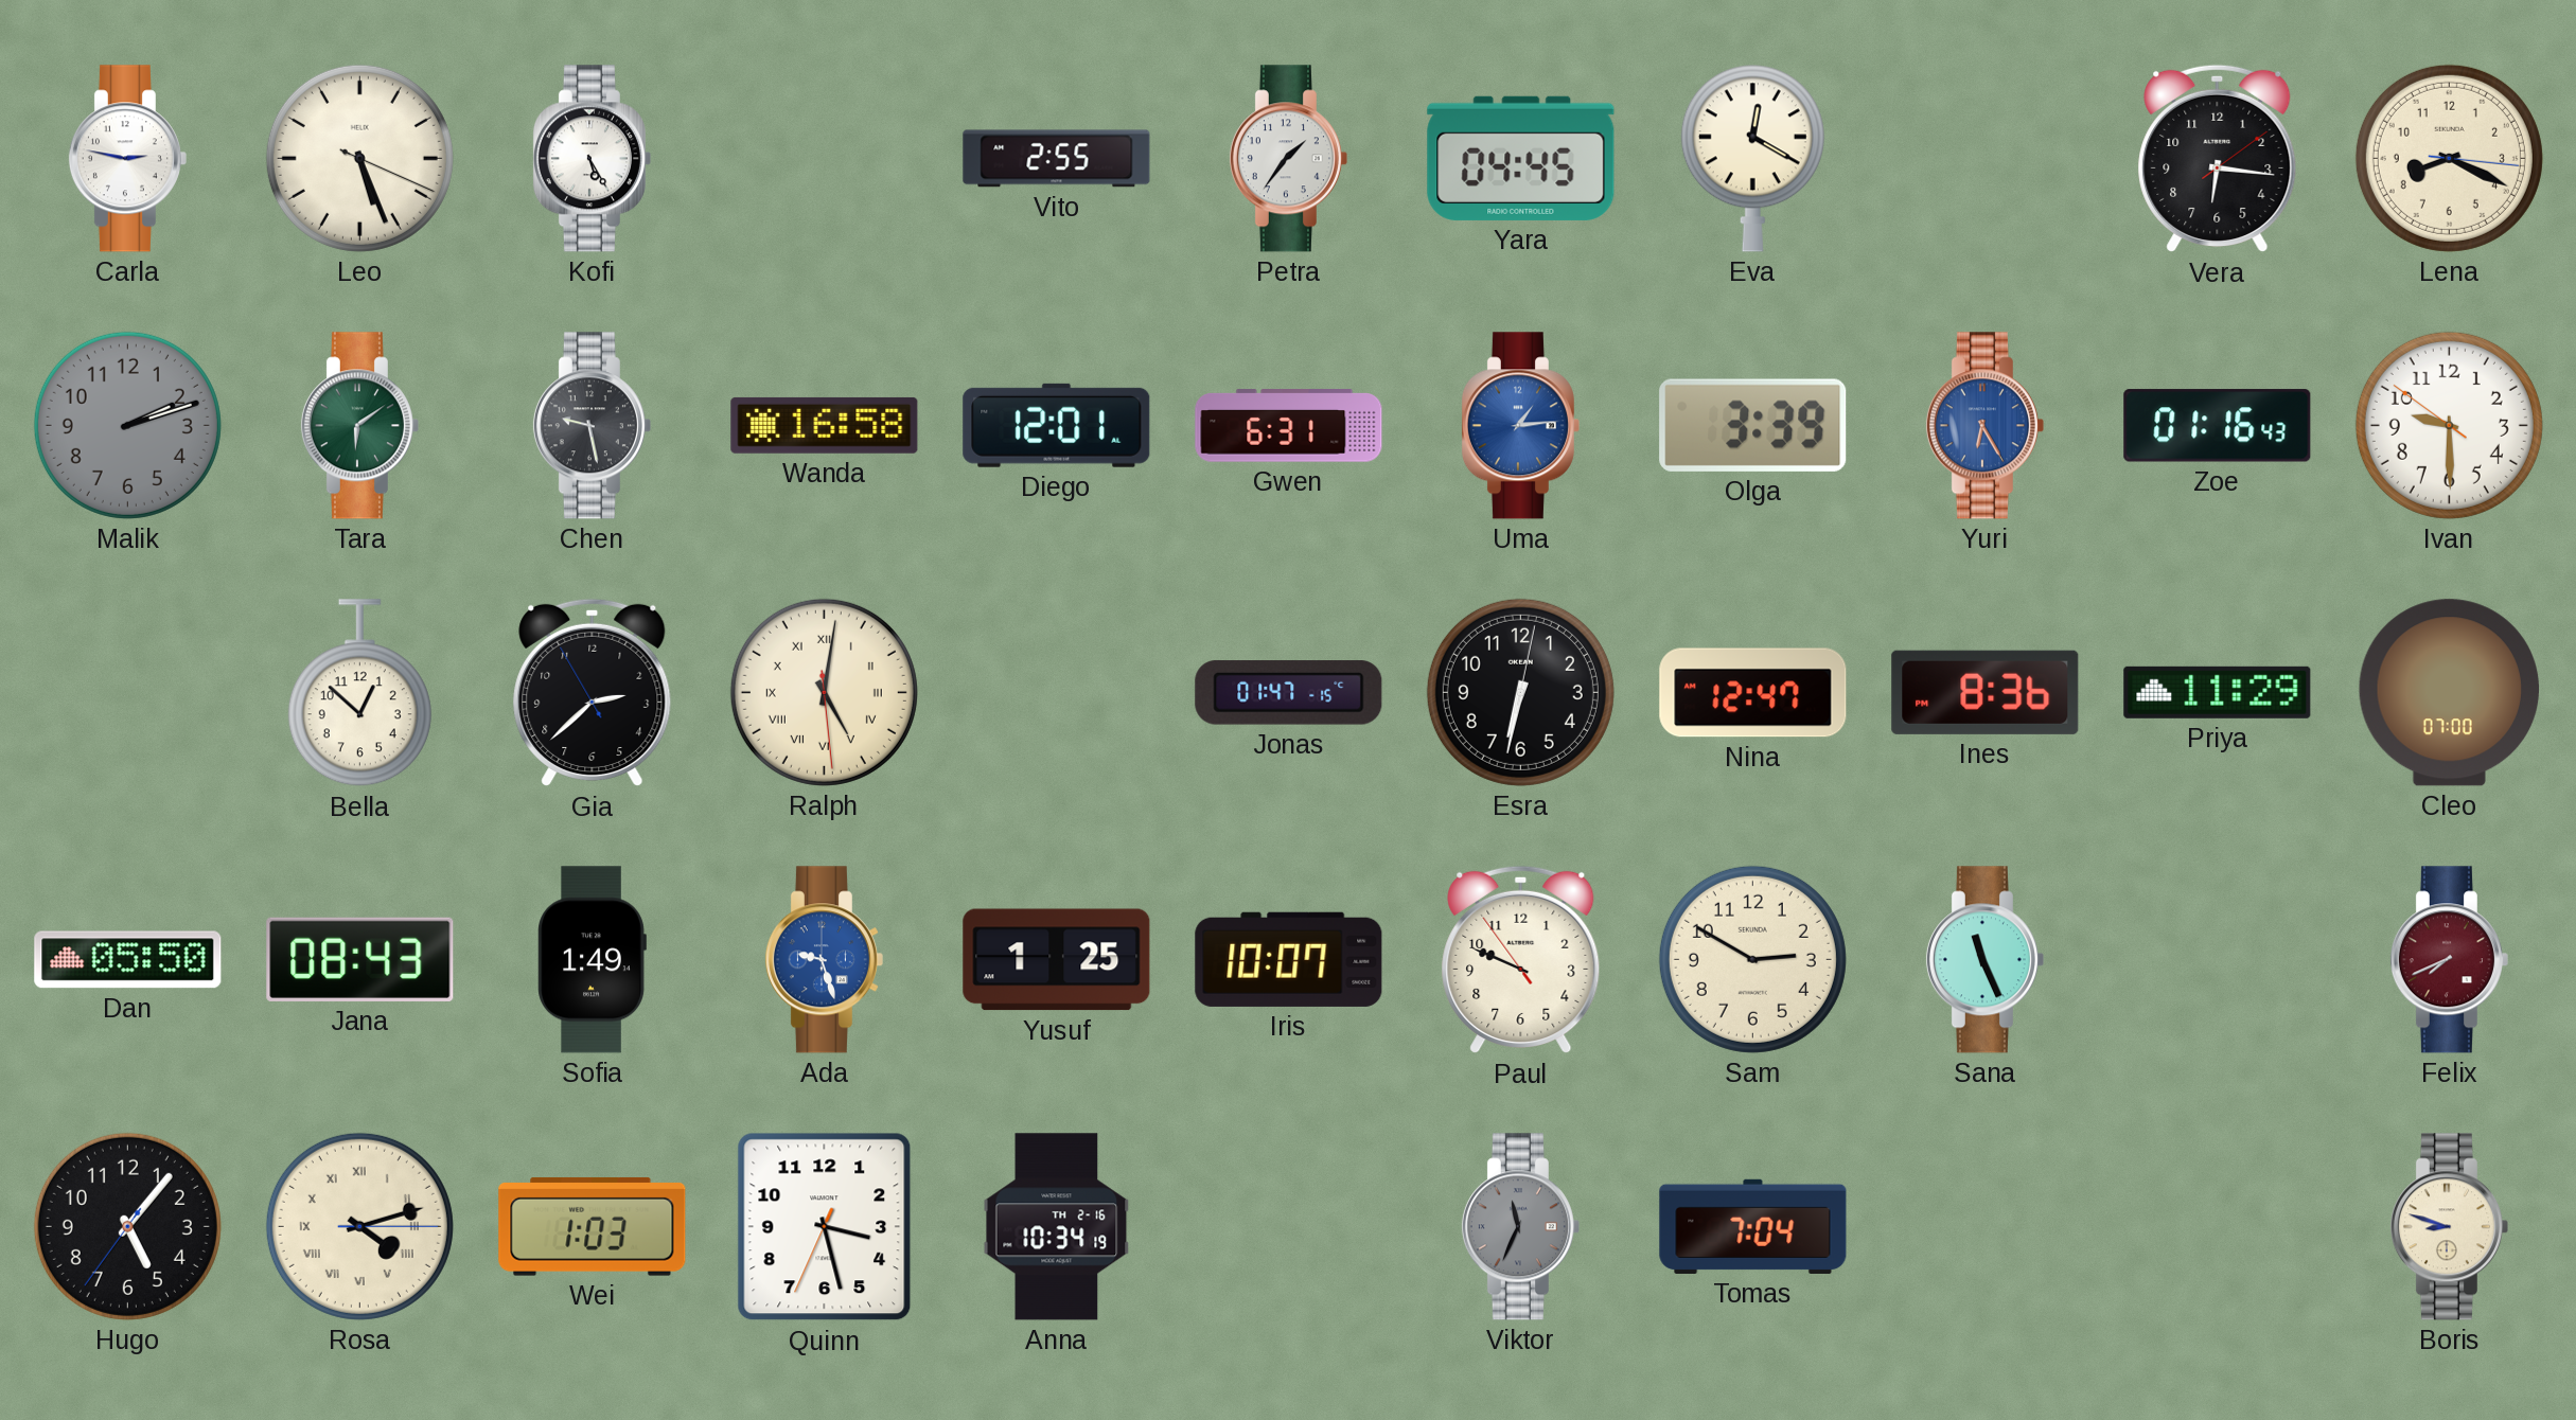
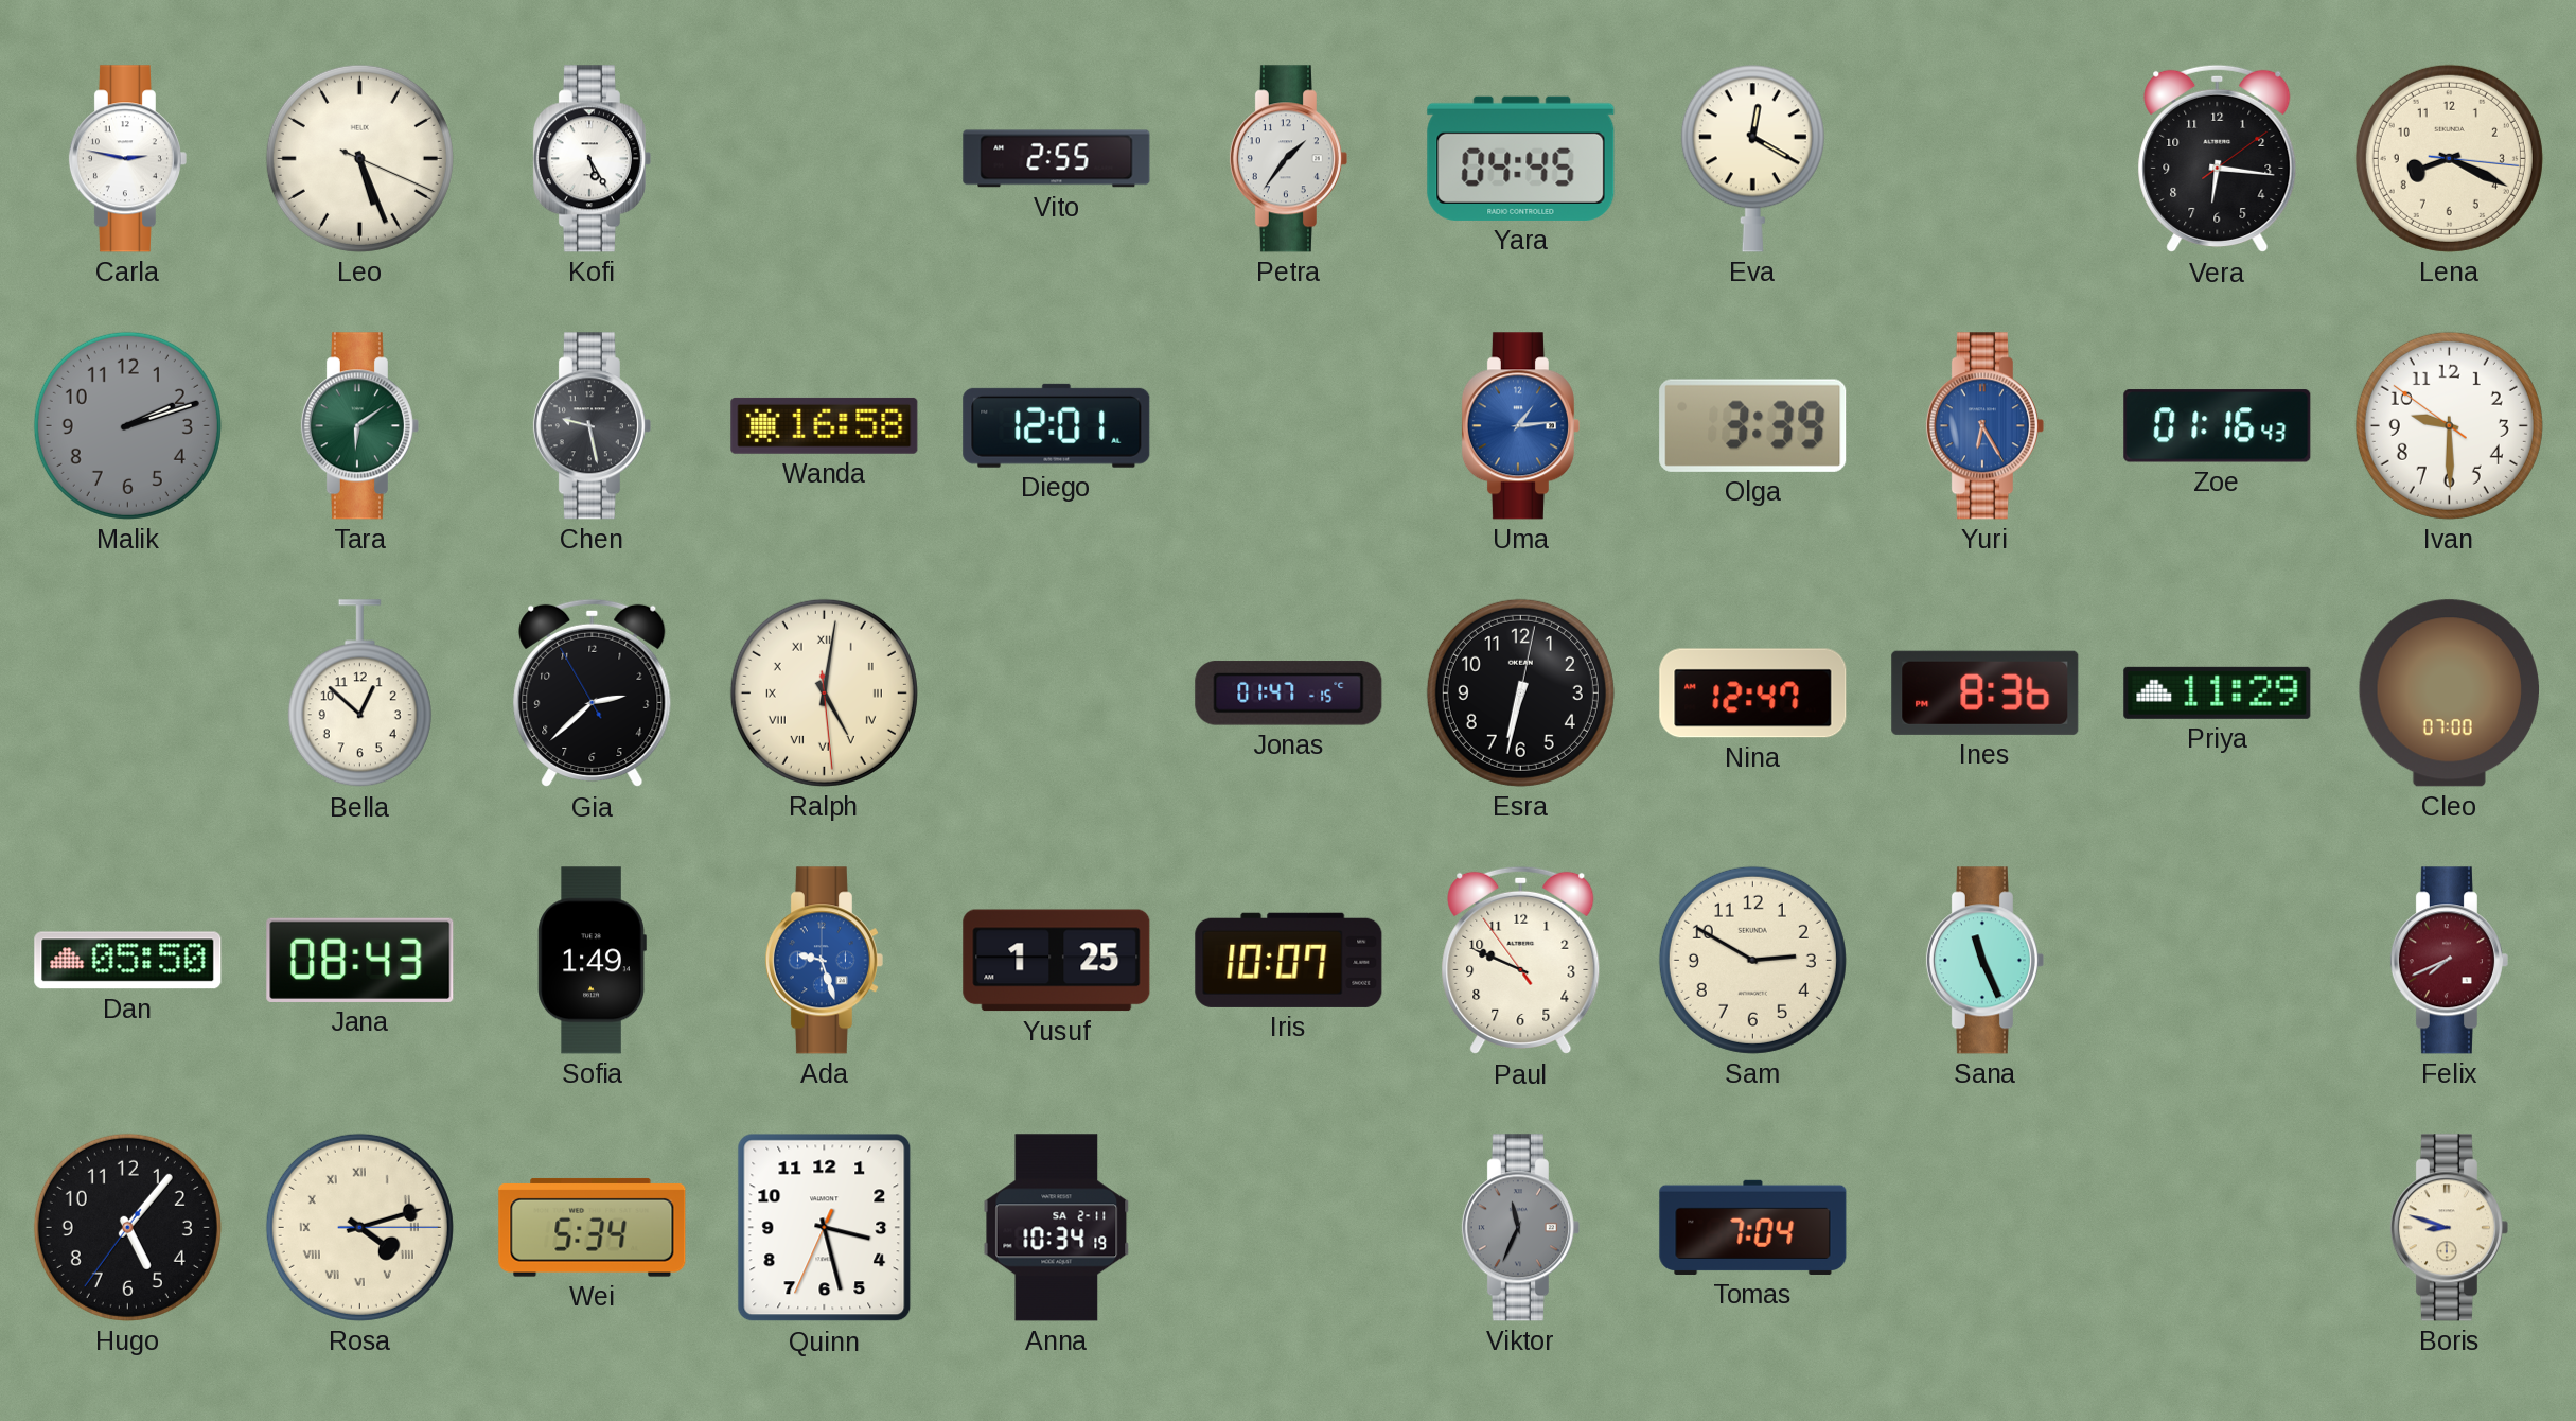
Gwen: 6:31 -> none (1289, 426)
Wei: 1:03 -> 5:34 (593, 1227)
Anna date: TH 2-16 -> SA 2-11 (1057, 1228)
